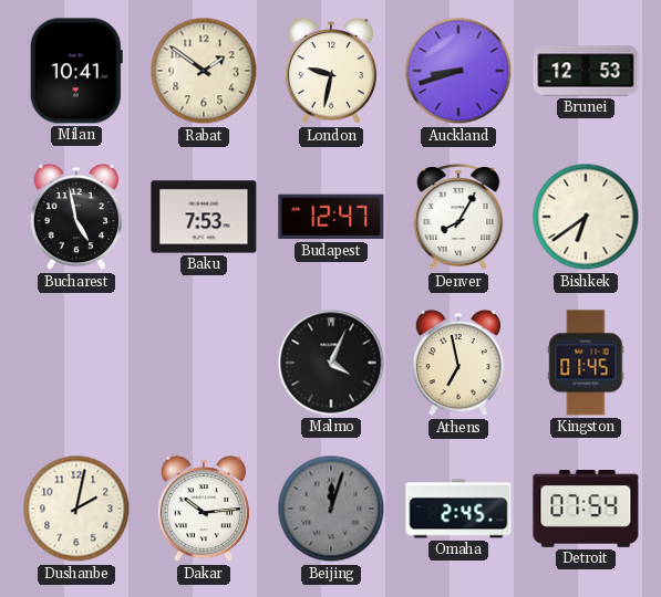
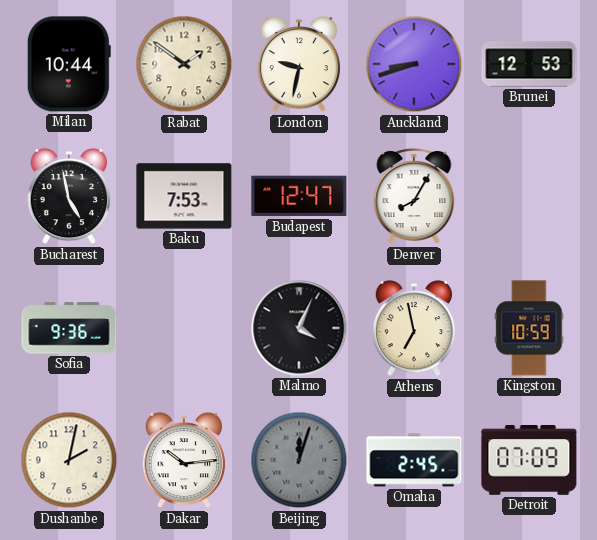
Milan: 10:41 -> 10:44 (69, 64)
Bishkek: 6:39 -> none (586, 217)
Sofia: none -> 9:36 (69, 328)
Kingston: 01:45 -> 10:59 (529, 328)
Detroit: 07:54 -> 07:09 (529, 461)
